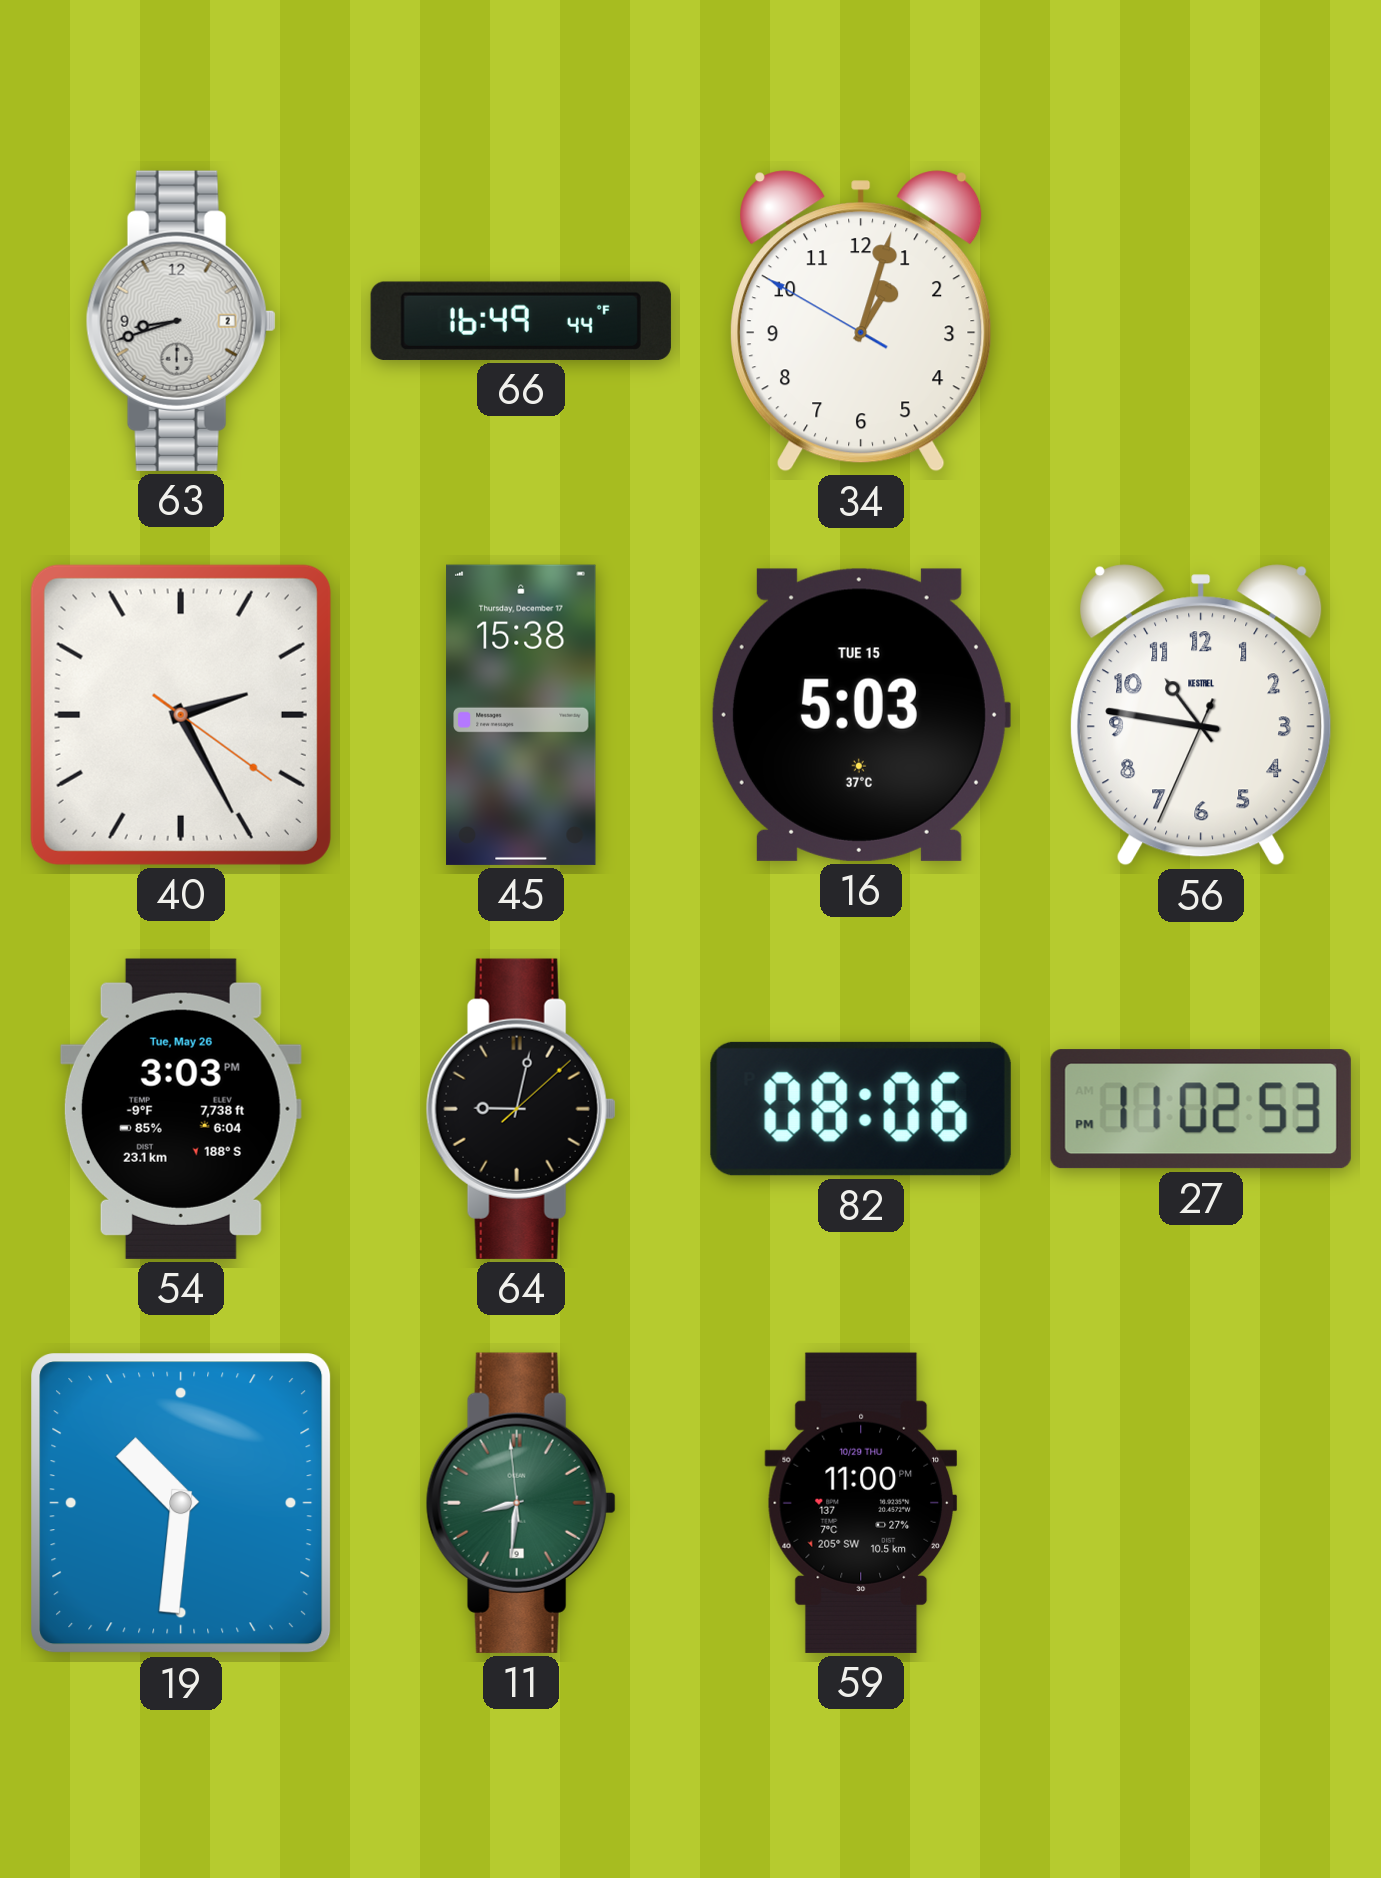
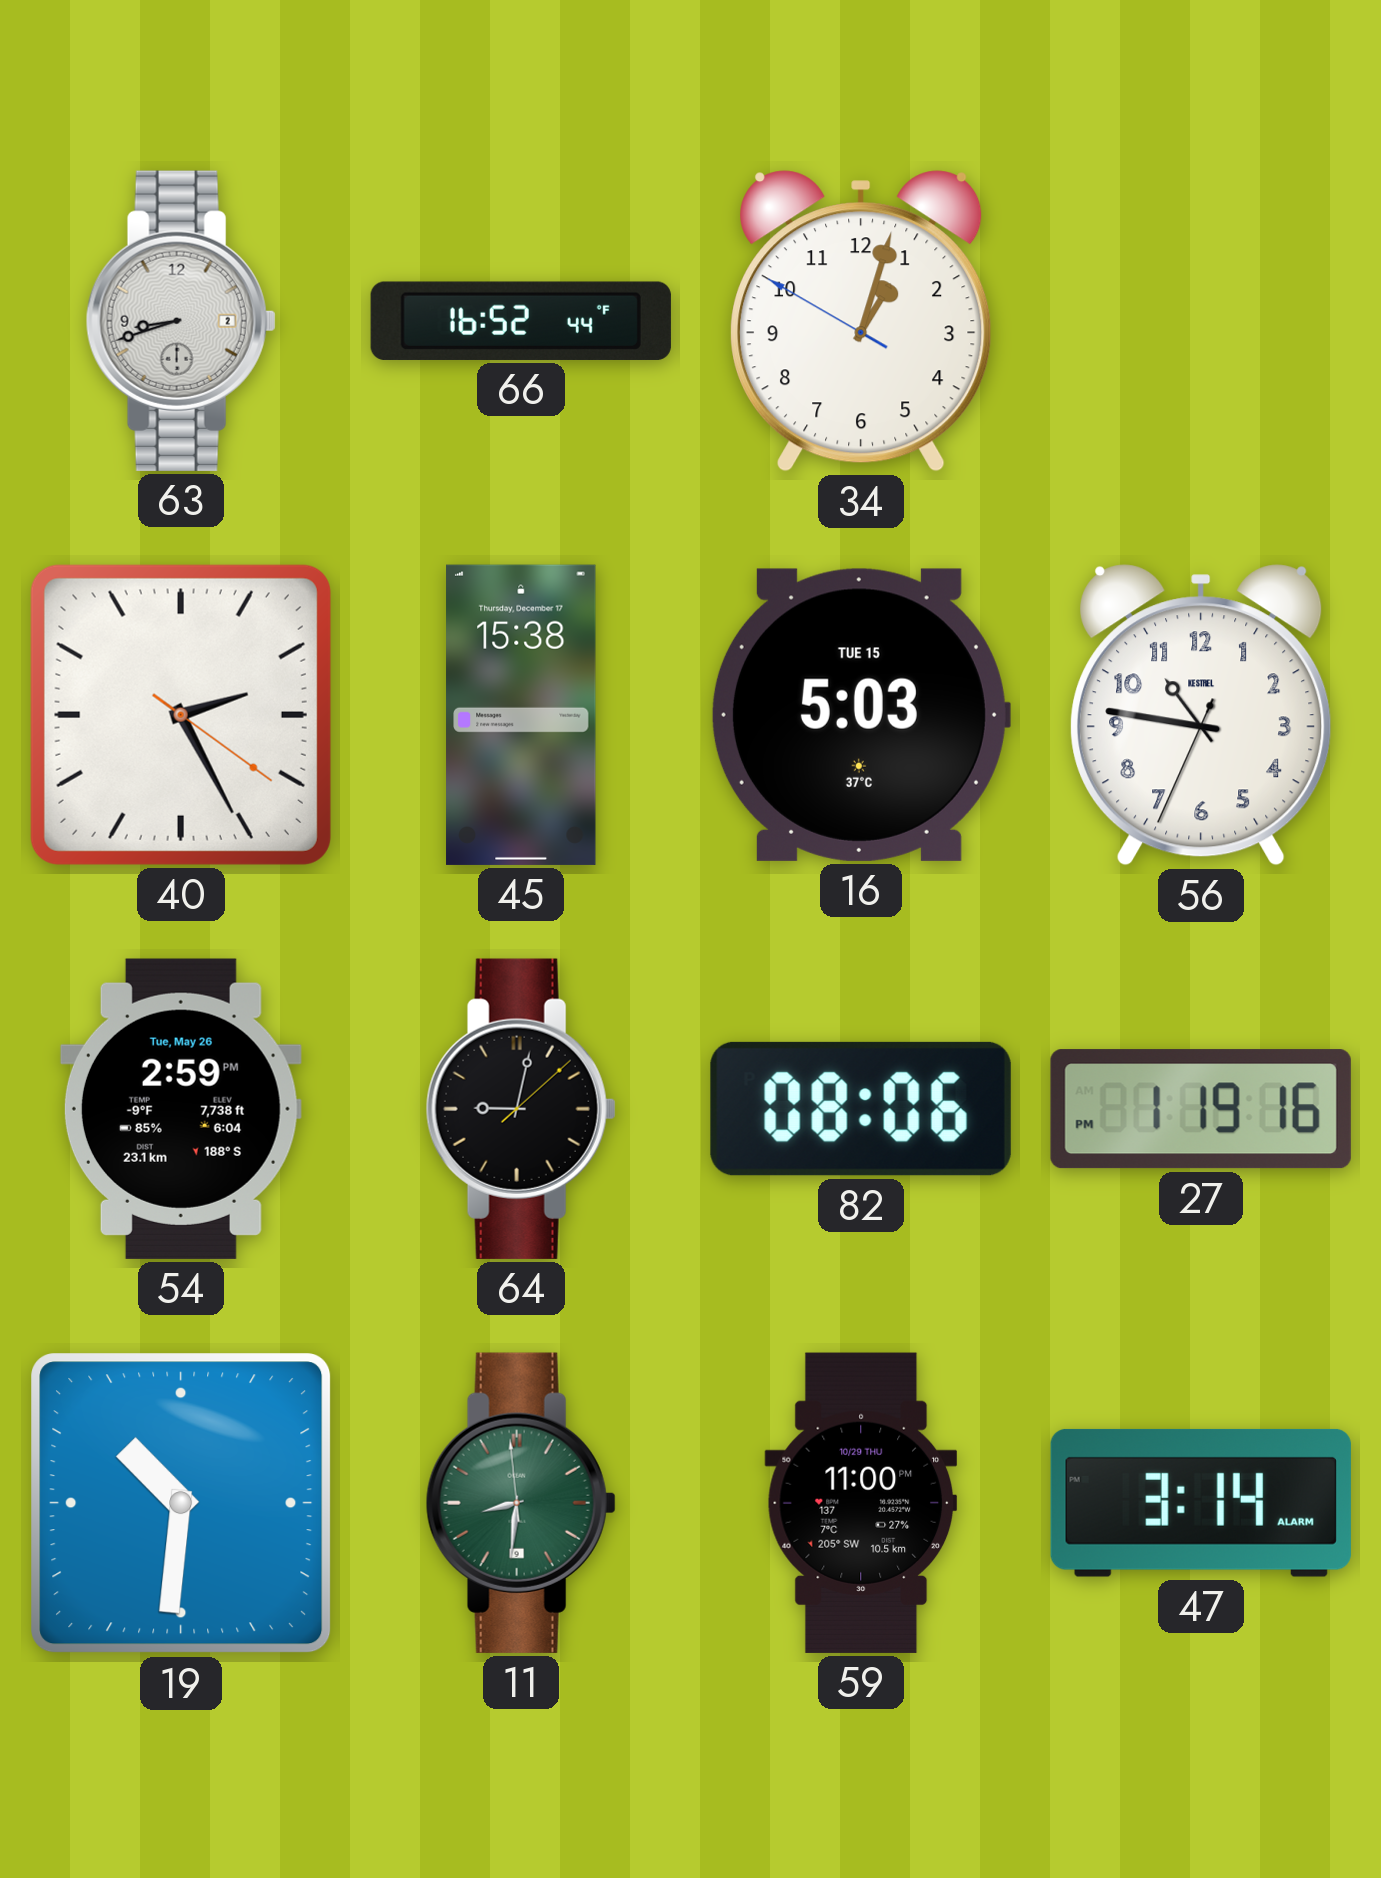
66: 16:49 -> 16:52 (521, 321)
54: 3:03 -> 2:59 (181, 1109)
27: 11:02 -> 1:19 (1201, 1109)
47: none -> 3:14 (1201, 1503)
